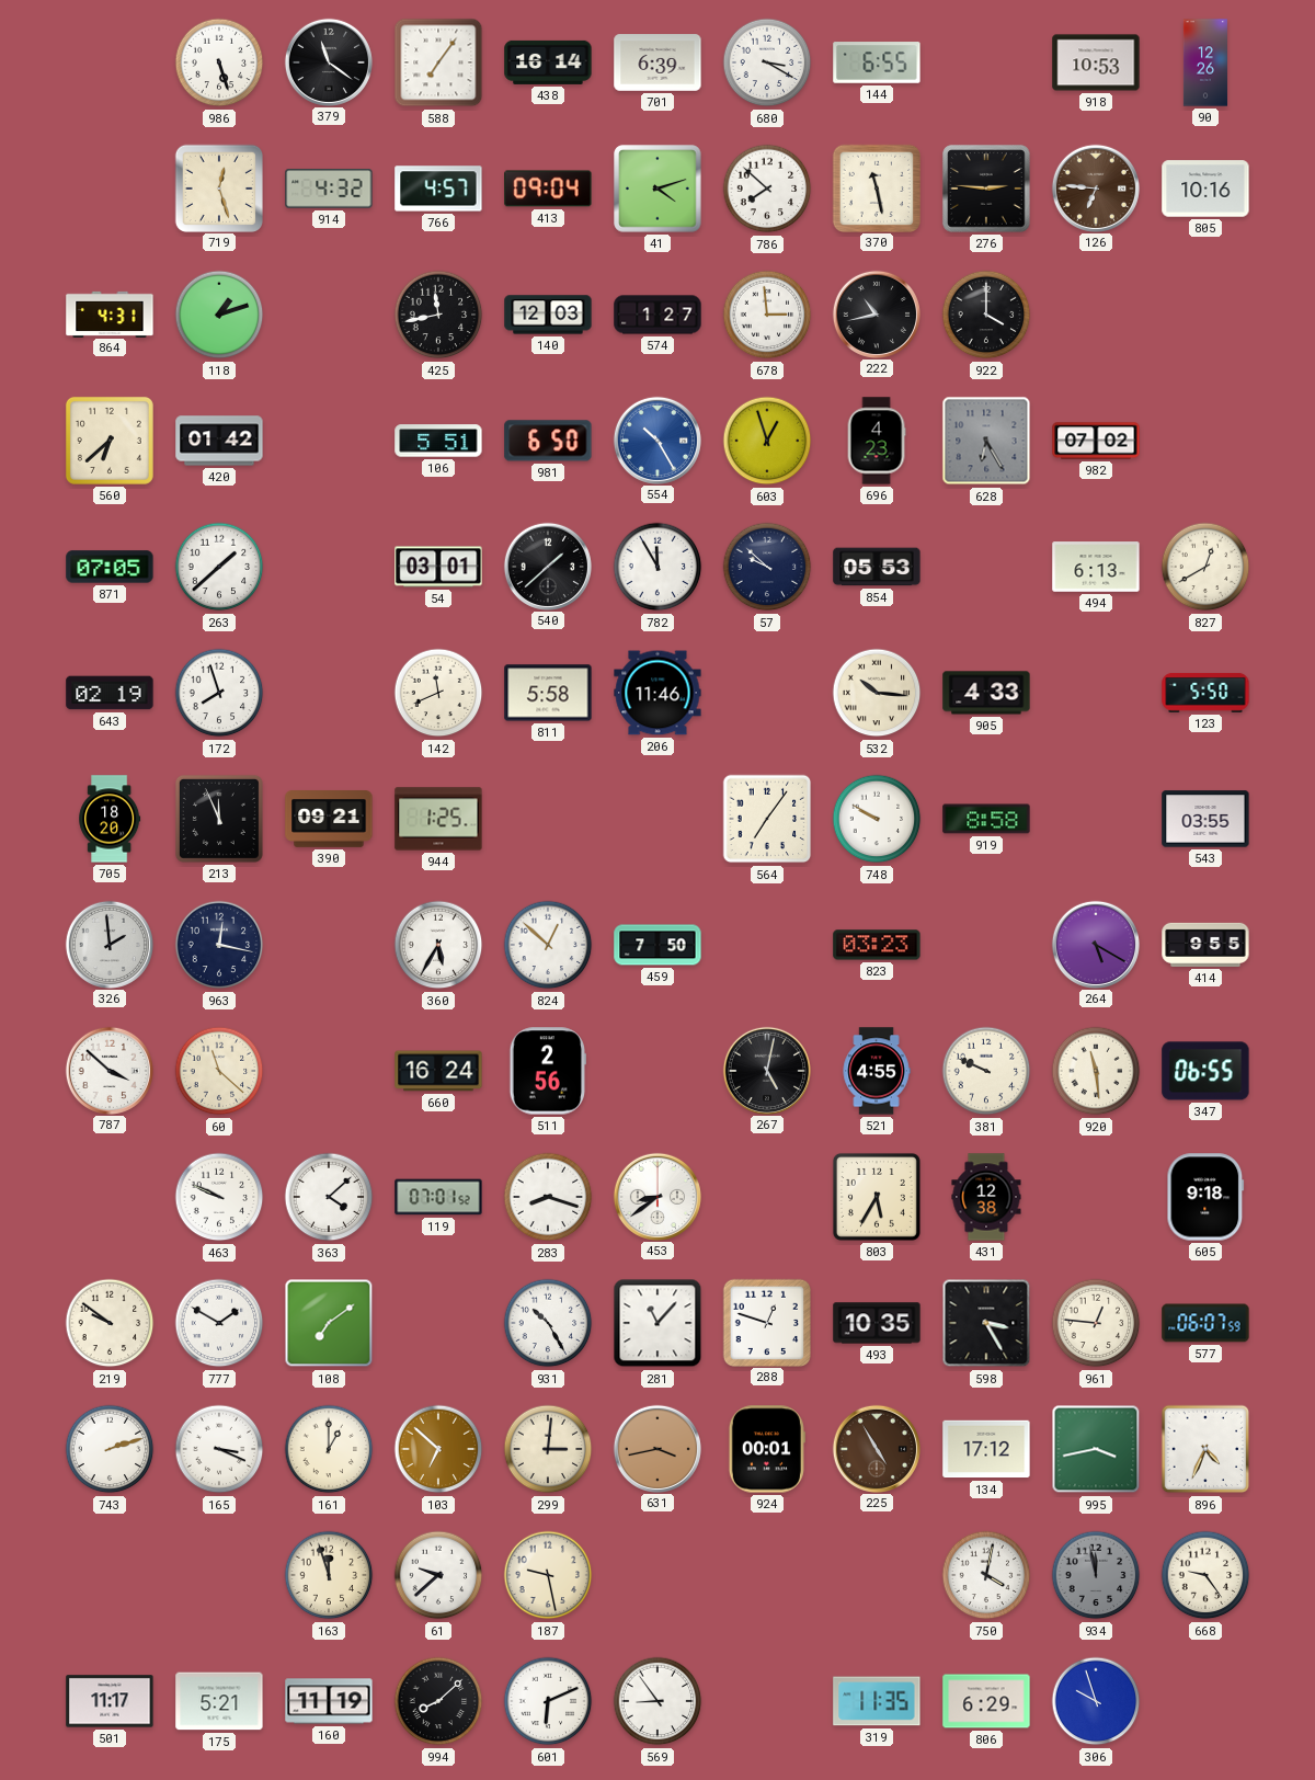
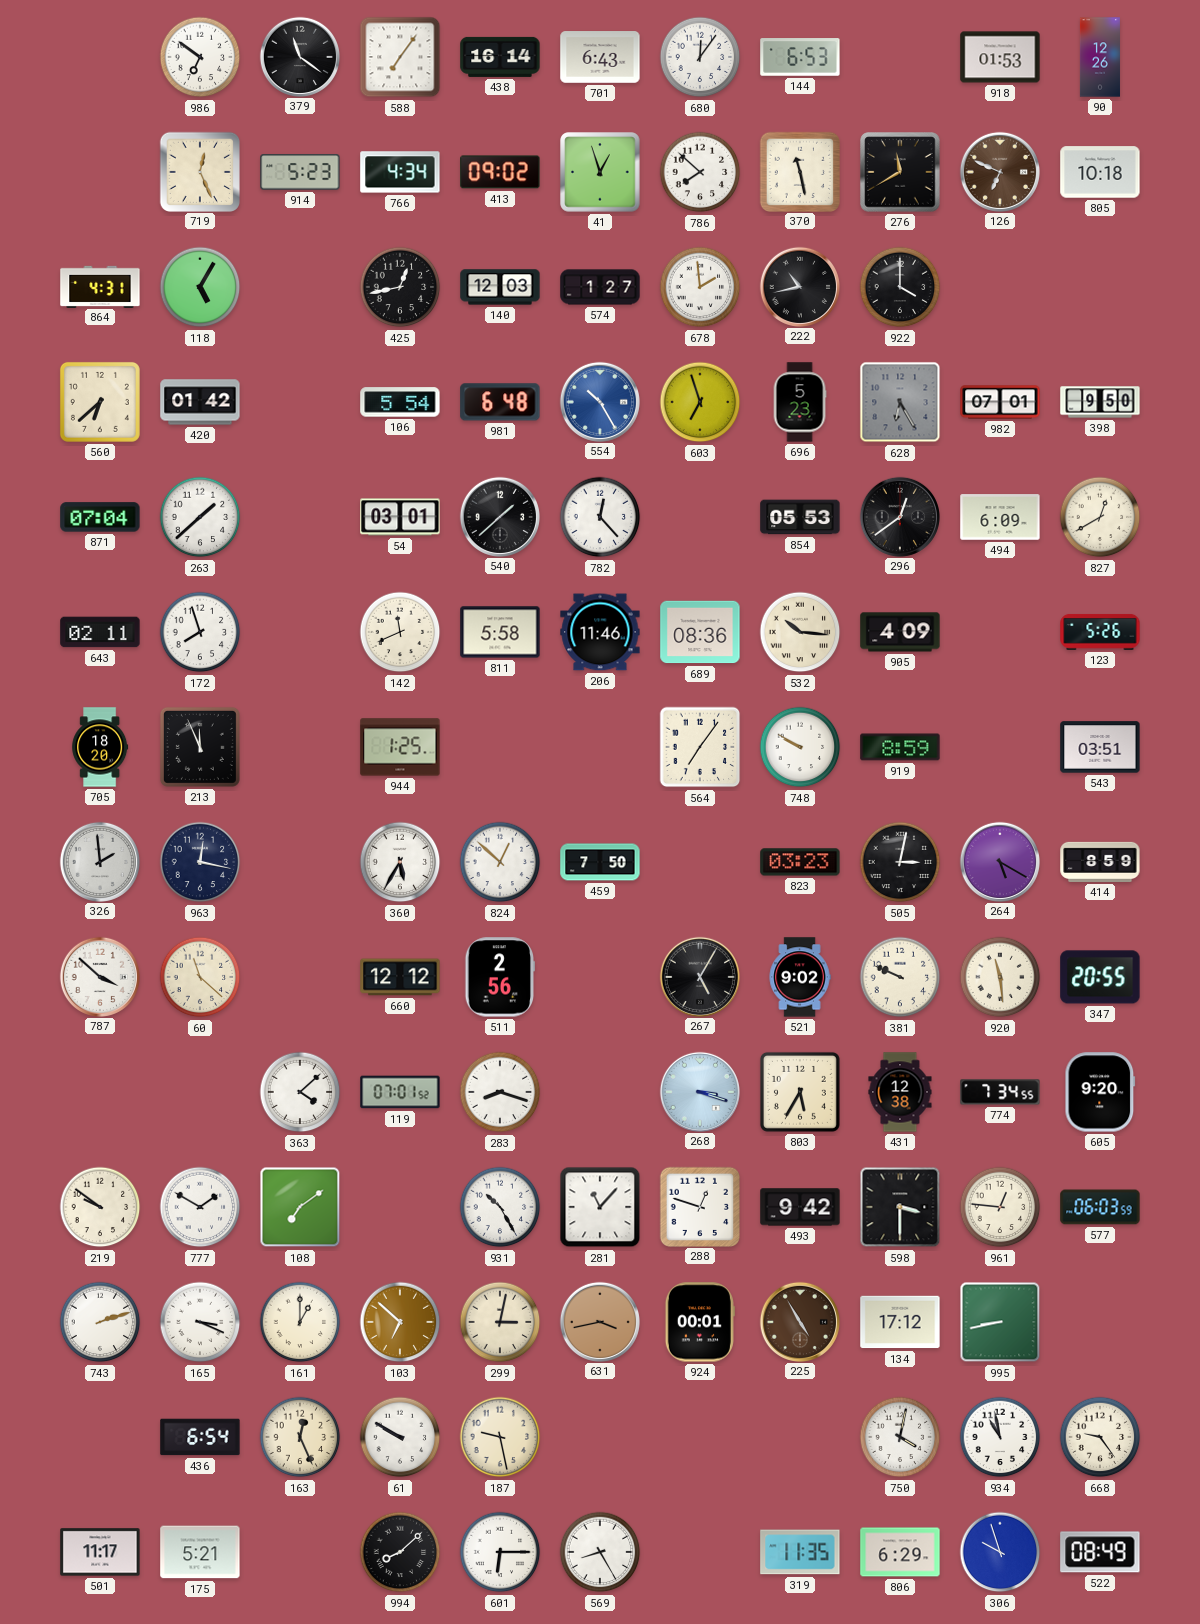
986: 5:27 -> 6:51 (200, 57)
701: 6:39 -> 6:43 (600, 57)
680: 3:20 -> 12:06 (700, 57)
144: 6:55 -> 6:53 (800, 57)
918: 10:53 -> 01:53 (1000, 57)
719: 12:27 -> 12:26 (199, 171)
914: 4:32 -> 5:23 (300, 172)
766: 4:57 -> 4:34 (400, 172)
413: 09:04 -> 09:02 (500, 172)
41: 4:12 -> 12:57 (600, 172)
276: 2:46 -> 11:40 (900, 172)
126: 6:46 -> 6:49 (999, 171)
805: 10:16 -> 10:18 (1100, 172)
118: 1:12 -> 5:05 (200, 287)
425: 11:43 -> 12:43 (400, 287)
678: 2:59 -> 1:59 (700, 287)
106: 5:51 -> 5:54 (400, 402)
981: 6:50 -> 6:48 (500, 402)
603: 12:57 -> 6:57 (700, 402)
696: 4:23 -> 5:23 (800, 402)
982: 07:02 -> 07:01 (1000, 402)
398: none -> 9:50 (1100, 402)
871: 07:05 -> 07:04 (100, 517)
782: 11:55 -> 12:23 (600, 517)
57: 9:52 -> none (767, 567)
296: none -> 12:39 (899, 516)
494: 6:13 -> 6:09 (1000, 517)
643: 02:19 -> 02:11 (100, 632)
689: none -> 08:36 (700, 632)
905: 4:33 -> 4:09 (900, 632)
123: 5:50 -> 5:26 (1100, 632)
390: 09:21 -> none (329, 820)
919: 8:58 -> 8:59 (900, 747)
543: 03:55 -> 03:51 (1100, 747)
505: none -> 3:02 (900, 862)
414: 9:55 -> 8:59 (1100, 862)
660: 16:24 -> 12:12 (400, 977)
267: 5:02 -> 5:05 (699, 976)
521: 4:55 -> 9:02 (800, 977)
347: 06:55 -> 20:55 (1100, 977)
463: 9:49 -> none (219, 1197)
453: 8:39 -> none (656, 1196)
268: none -> 3:18 (699, 1091)
774: none -> 7:34 (1000, 1092)
605: 9:18 -> 9:20 (1100, 1092)
493: 10:35 -> 9:42 (800, 1207)
598: 3:25 -> 3:30 (900, 1207)
577: 06:07 -> 06:03 (1100, 1207)
299: 3:01 -> 3:02 (500, 1322)
995: 3:43 -> 8:43 (1000, 1322)
896: 4:34 -> none (1205, 1449)
436: none -> 6:54 (200, 1437)
163: 11:57 -> 12:26 (300, 1437)
61: 9:38 -> 9:50 (400, 1437)
934: 11:58 -> 10:58 (1000, 1437)
934 dial: grey -> white (1000, 1437)
160: 11:19 -> none (329, 1701)
601: 6:11 -> 6:15 (500, 1552)
569: 8:54 -> 8:25 (600, 1552)
522: none -> 08:49 (1100, 1552)
